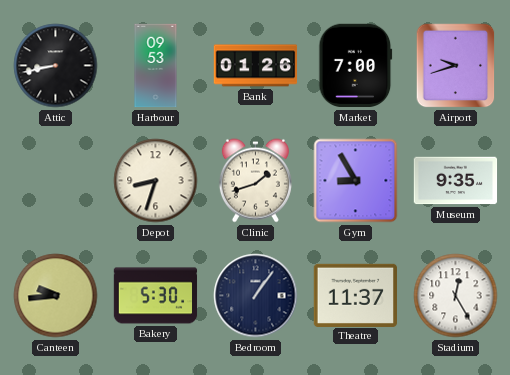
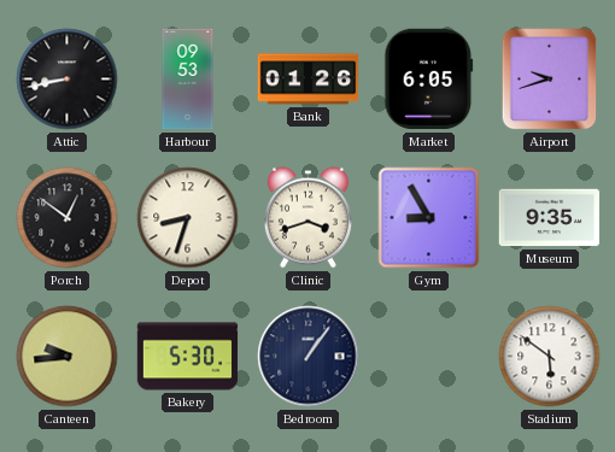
Market: 7:00 -> 6:05 (429, 80)
Porch: none -> 12:51 (68, 218)
Clinic: 1:42 -> 3:42 (307, 218)
Theatre: 11:37 -> none (356, 295)
Stadium: 12:25 -> 5:51 (550, 357)
